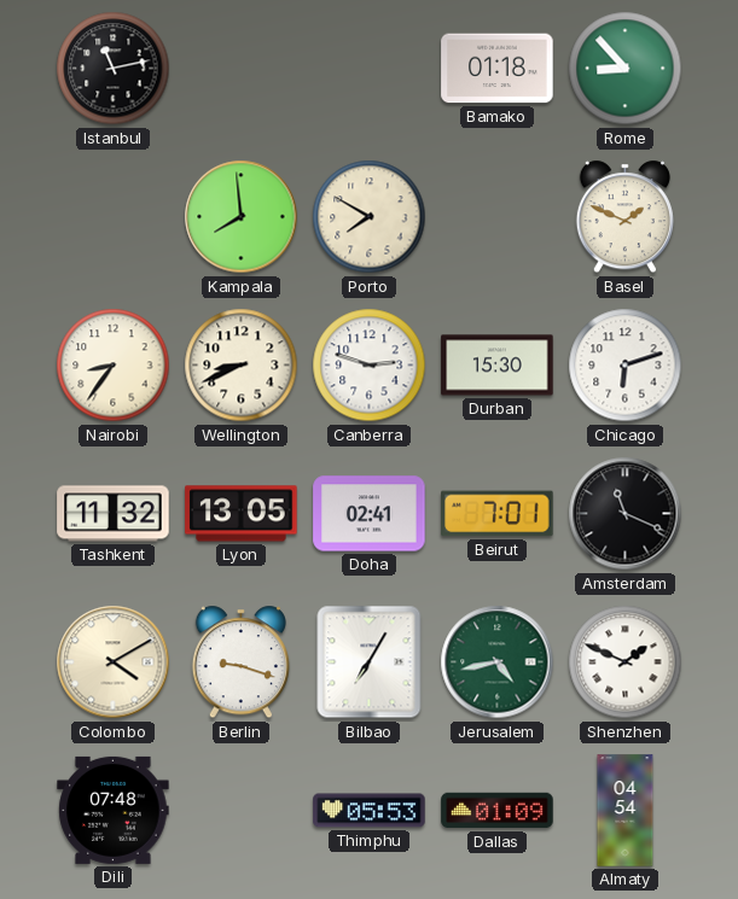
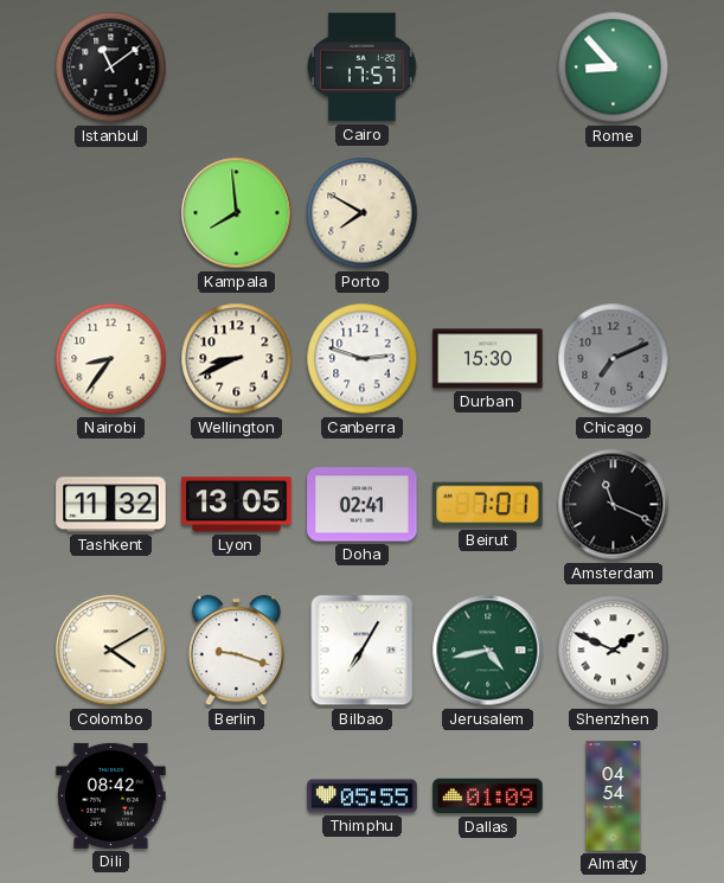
Istanbul: 11:13 -> 11:09 (111, 68)
Cairo: none -> 17:57 (363, 68)
Bamako: 01:18 -> none (498, 69)
Basel: 1:49 -> none (624, 217)
Chicago: 6:12 -> 7:11 (614, 359)
Chicago dial: white -> grey (614, 359)
Dili: 07:48 -> 08:42 (111, 795)
Thimphu: 05:53 -> 05:55 (363, 796)
